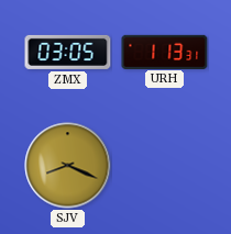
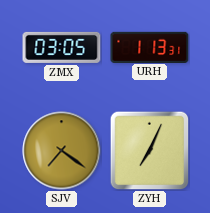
SJV: 8:19 -> 7:21 (62, 151)
ZYH: none -> 7:04 (149, 150)
